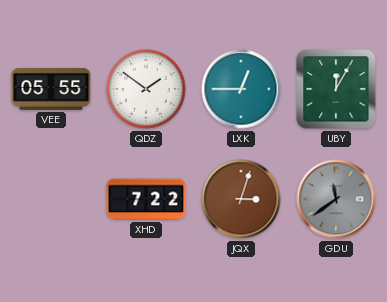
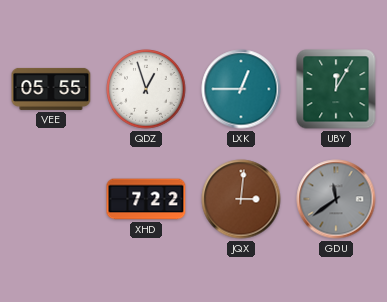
QDZ: 1:51 -> 12:57 (146, 89)
JQX: 3:03 -> 3:01 (241, 199)
